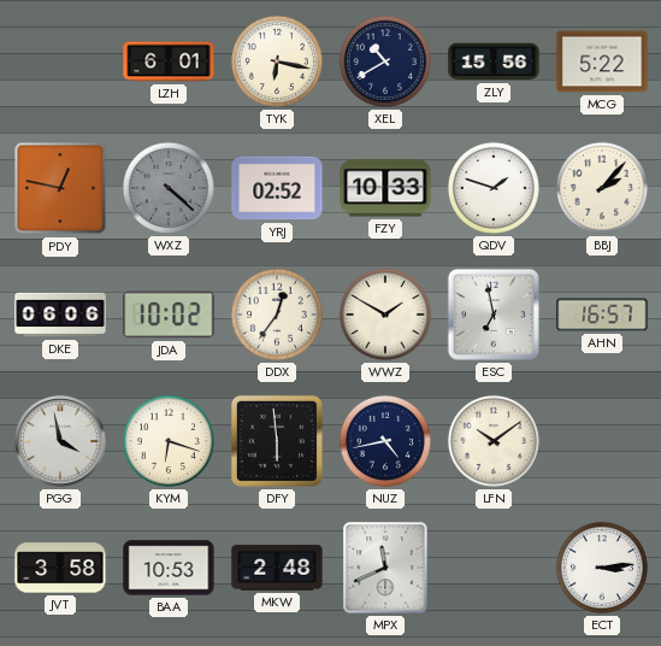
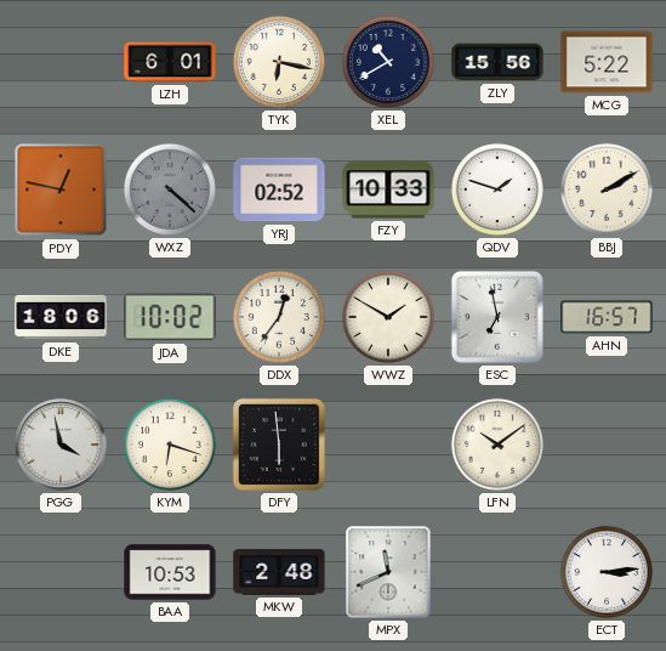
BBJ: 2:07 -> 2:10 (607, 189)
DKE: 06:06 -> 18:06 (61, 317)
NUZ: 4:43 -> none (385, 441)
JVT: 3:58 -> none (60, 568)
